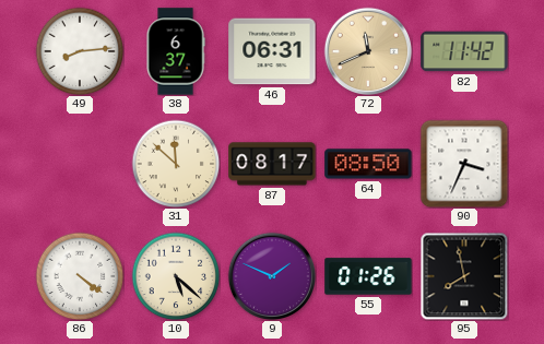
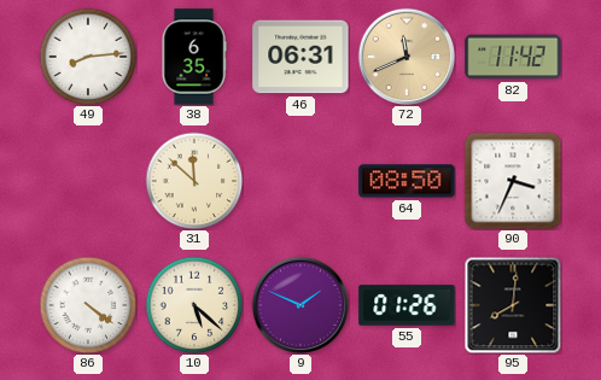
38: 6:37 -> 6:35 (194, 57)
87: 08:17 -> none (272, 164)
95: 7:58 -> 8:01 (513, 305)
